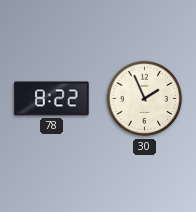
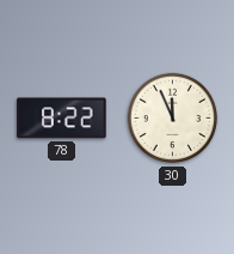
30: 1:56 -> 11:56 (173, 119)
